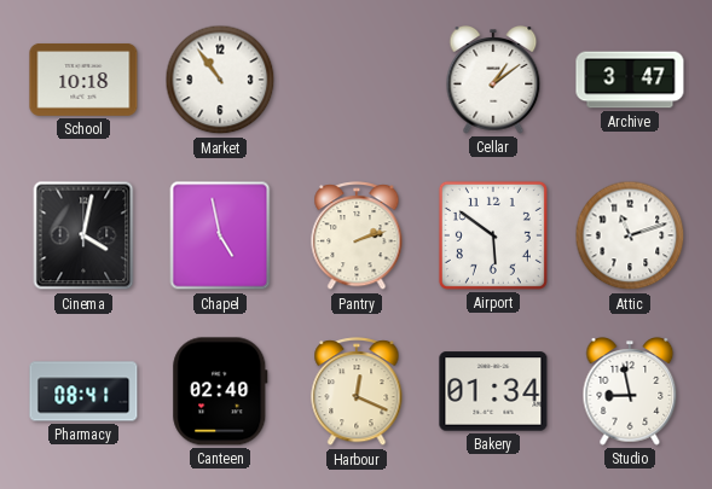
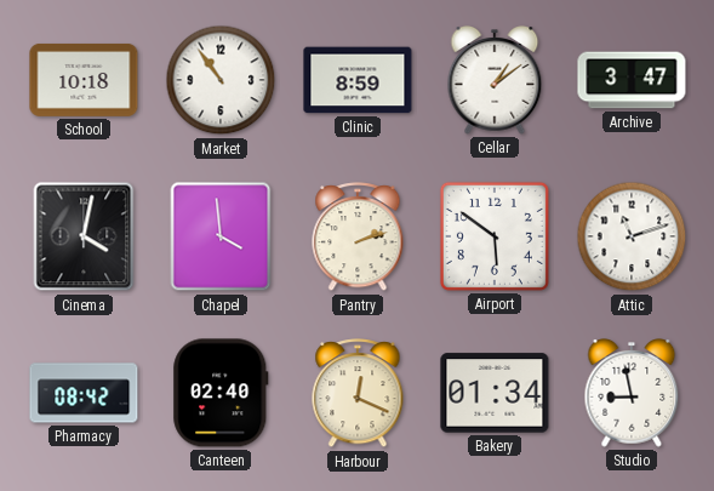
Clinic: none -> 8:59 (358, 80)
Chapel: 4:58 -> 3:59 (221, 236)
Pharmacy: 08:41 -> 08:42 (84, 393)
